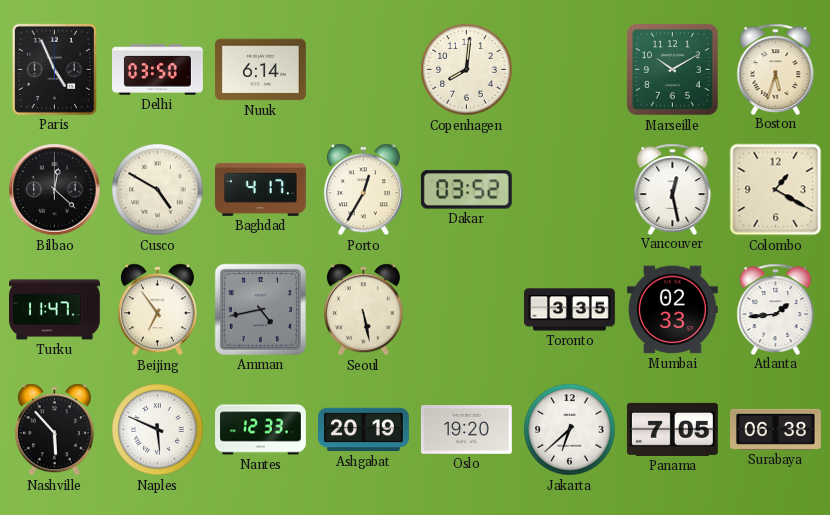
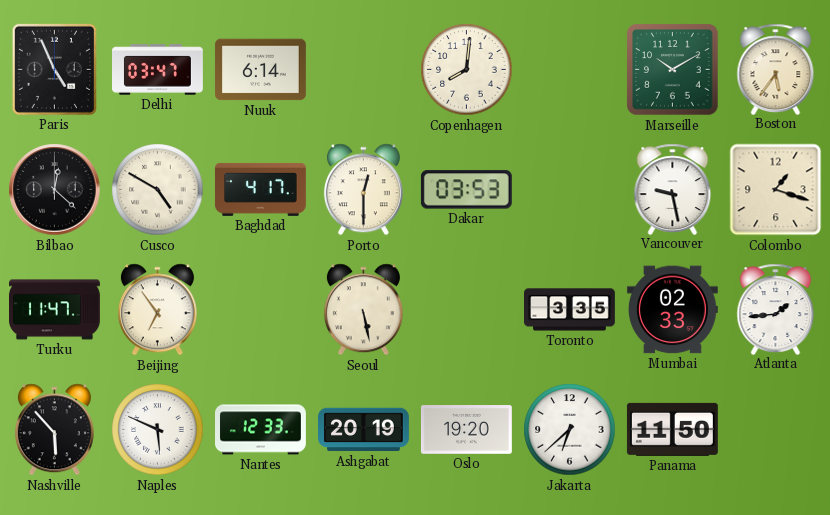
Delhi: 03:50 -> 03:47 (158, 70)
Boston: 5:33 -> 5:36 (776, 69)
Porto: 12:35 -> 12:30 (363, 190)
Dakar: 03:52 -> 03:53 (466, 190)
Vancouver: 12:28 -> 9:28 (673, 189)
Colombo: 1:20 -> 1:18 (776, 190)
Amman: 4:43 -> none (260, 309)
Panama: 7:05 -> 11:50 (672, 429)
Surabaya: 06:38 -> none (776, 429)
